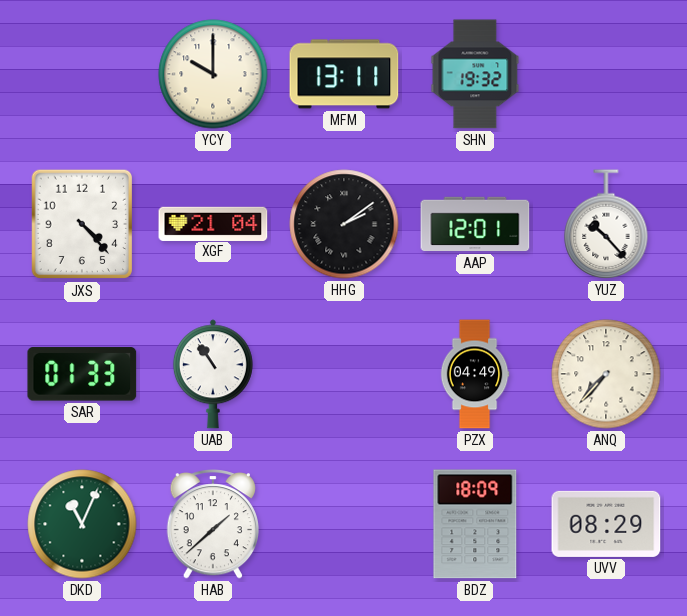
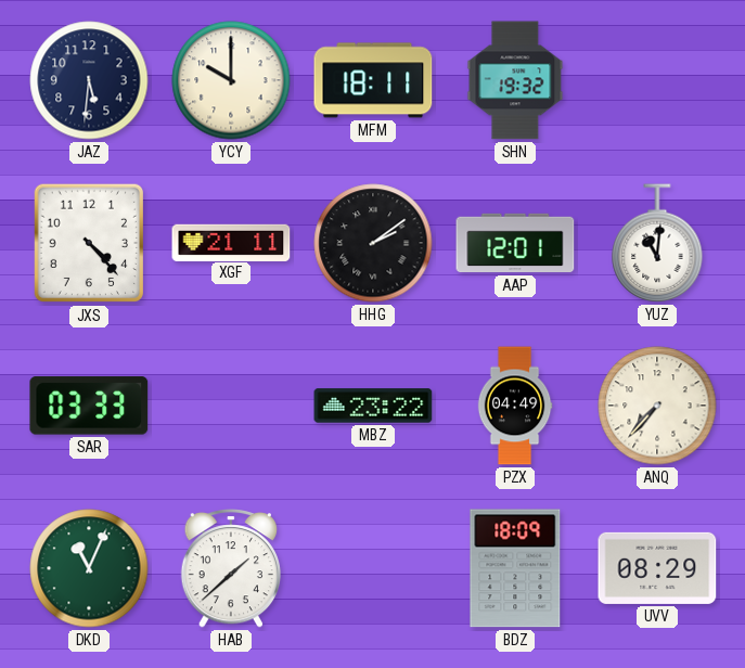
JAZ: none -> 5:31 (89, 80)
MFM: 13:11 -> 18:11 (373, 80)
XGF: 21:04 -> 21:11 (231, 242)
YUZ: 10:23 -> 11:01 (657, 243)
SAR: 01:33 -> 03:33 (89, 406)
UAB: 10:54 -> none (213, 374)
MBZ: none -> 23:22 (373, 406)
